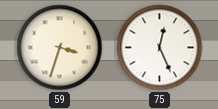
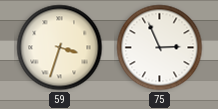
75: 12:26 -> 2:56 (160, 48)
